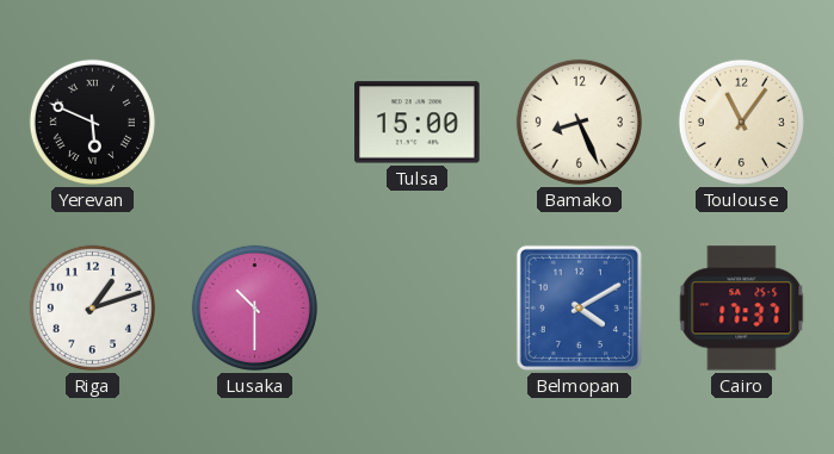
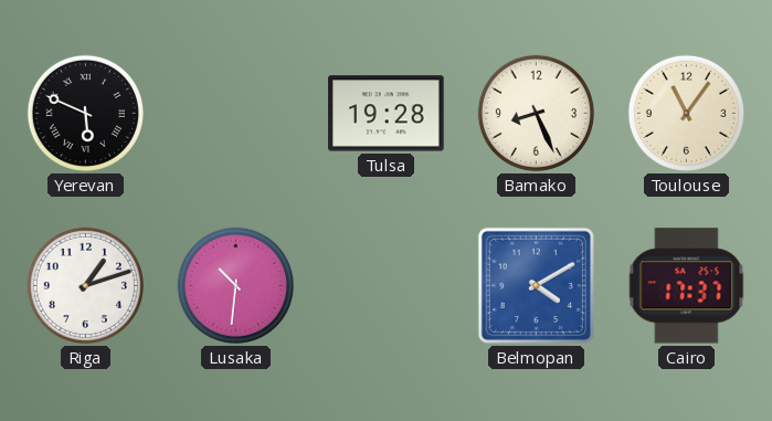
Tulsa: 15:00 -> 19:28 (387, 114)
Lusaka: 10:30 -> 10:31 (235, 285)
